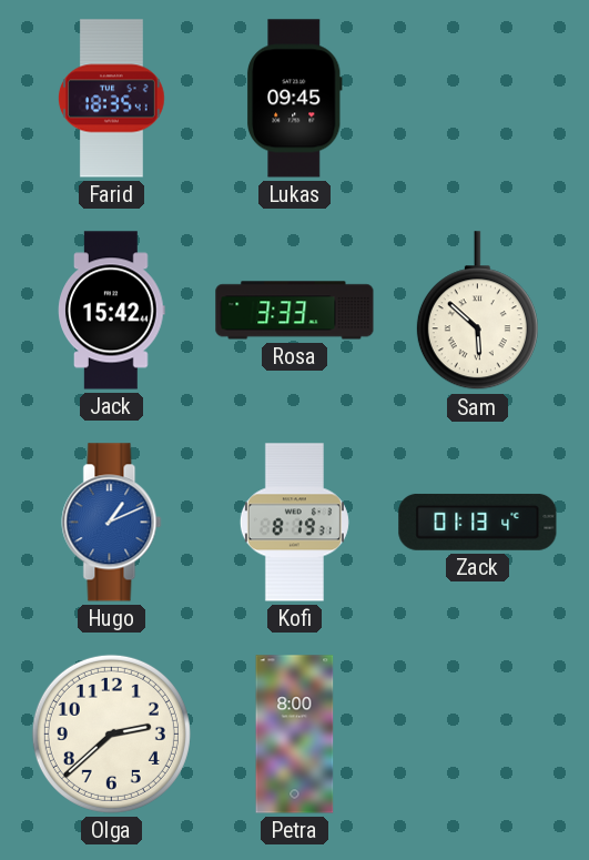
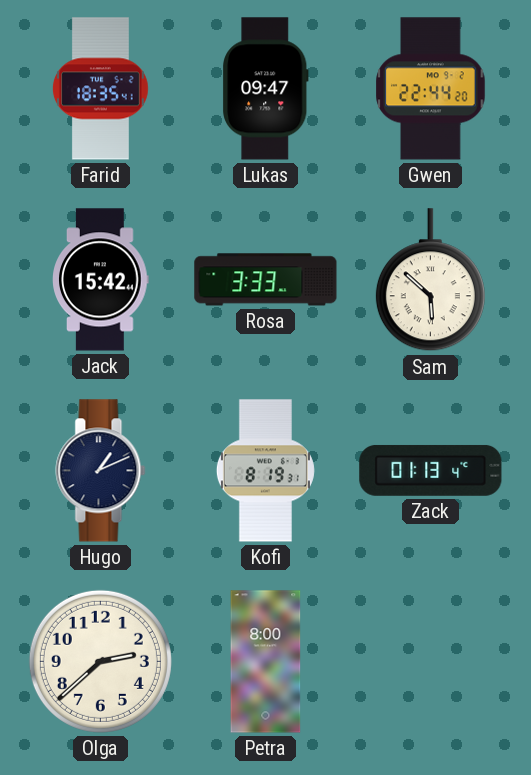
Lukas: 09:45 -> 09:47 (265, 89)
Gwen: none -> 22:44 (431, 89)
Hugo dial: blue -> navy (101, 471)
